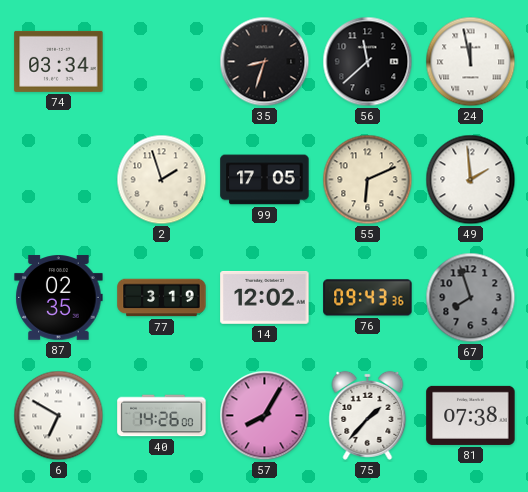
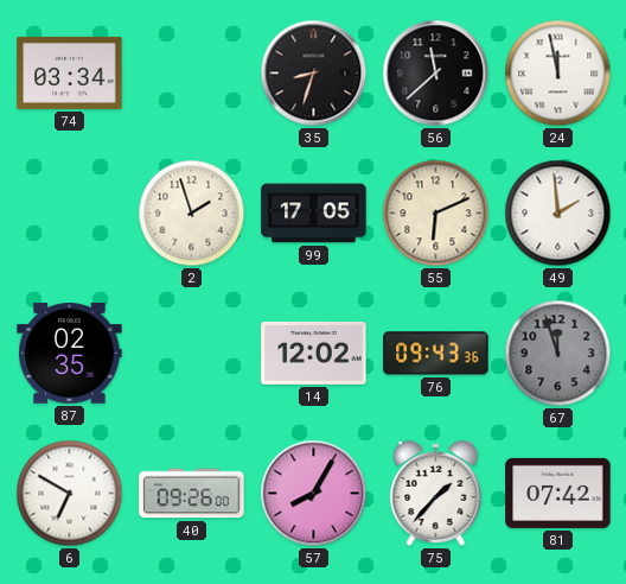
77: 3:19 -> none (162, 298)
67: 7:57 -> 11:57 (558, 354)
40: 14:26 -> 09:26 (192, 494)
81: 07:38 -> 07:42 (558, 493)
